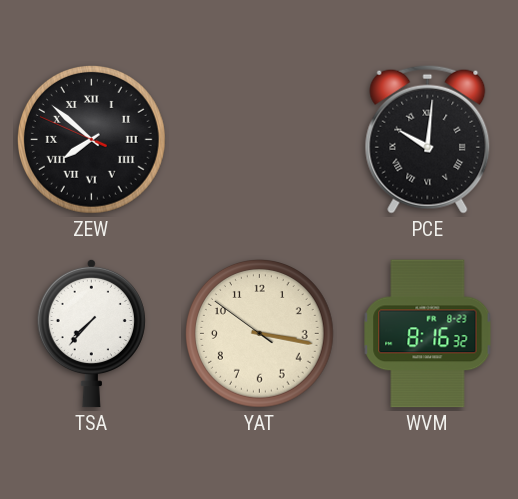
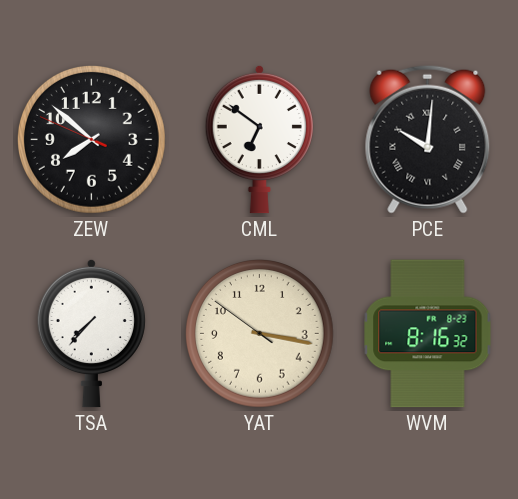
ZEW numerals: Roman -> Arabic (92, 140)
CML: none -> 6:51 (259, 139)
